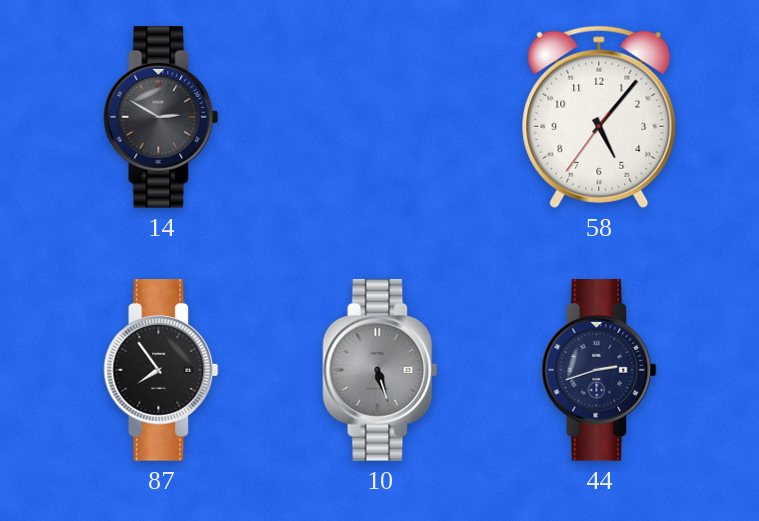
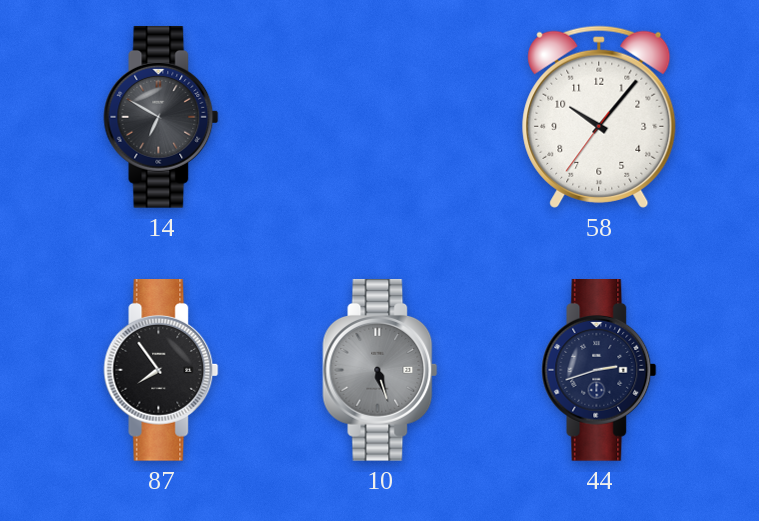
14: 2:50 -> 6:50 (161, 118)
58: 5:06 -> 10:06 (599, 117)
